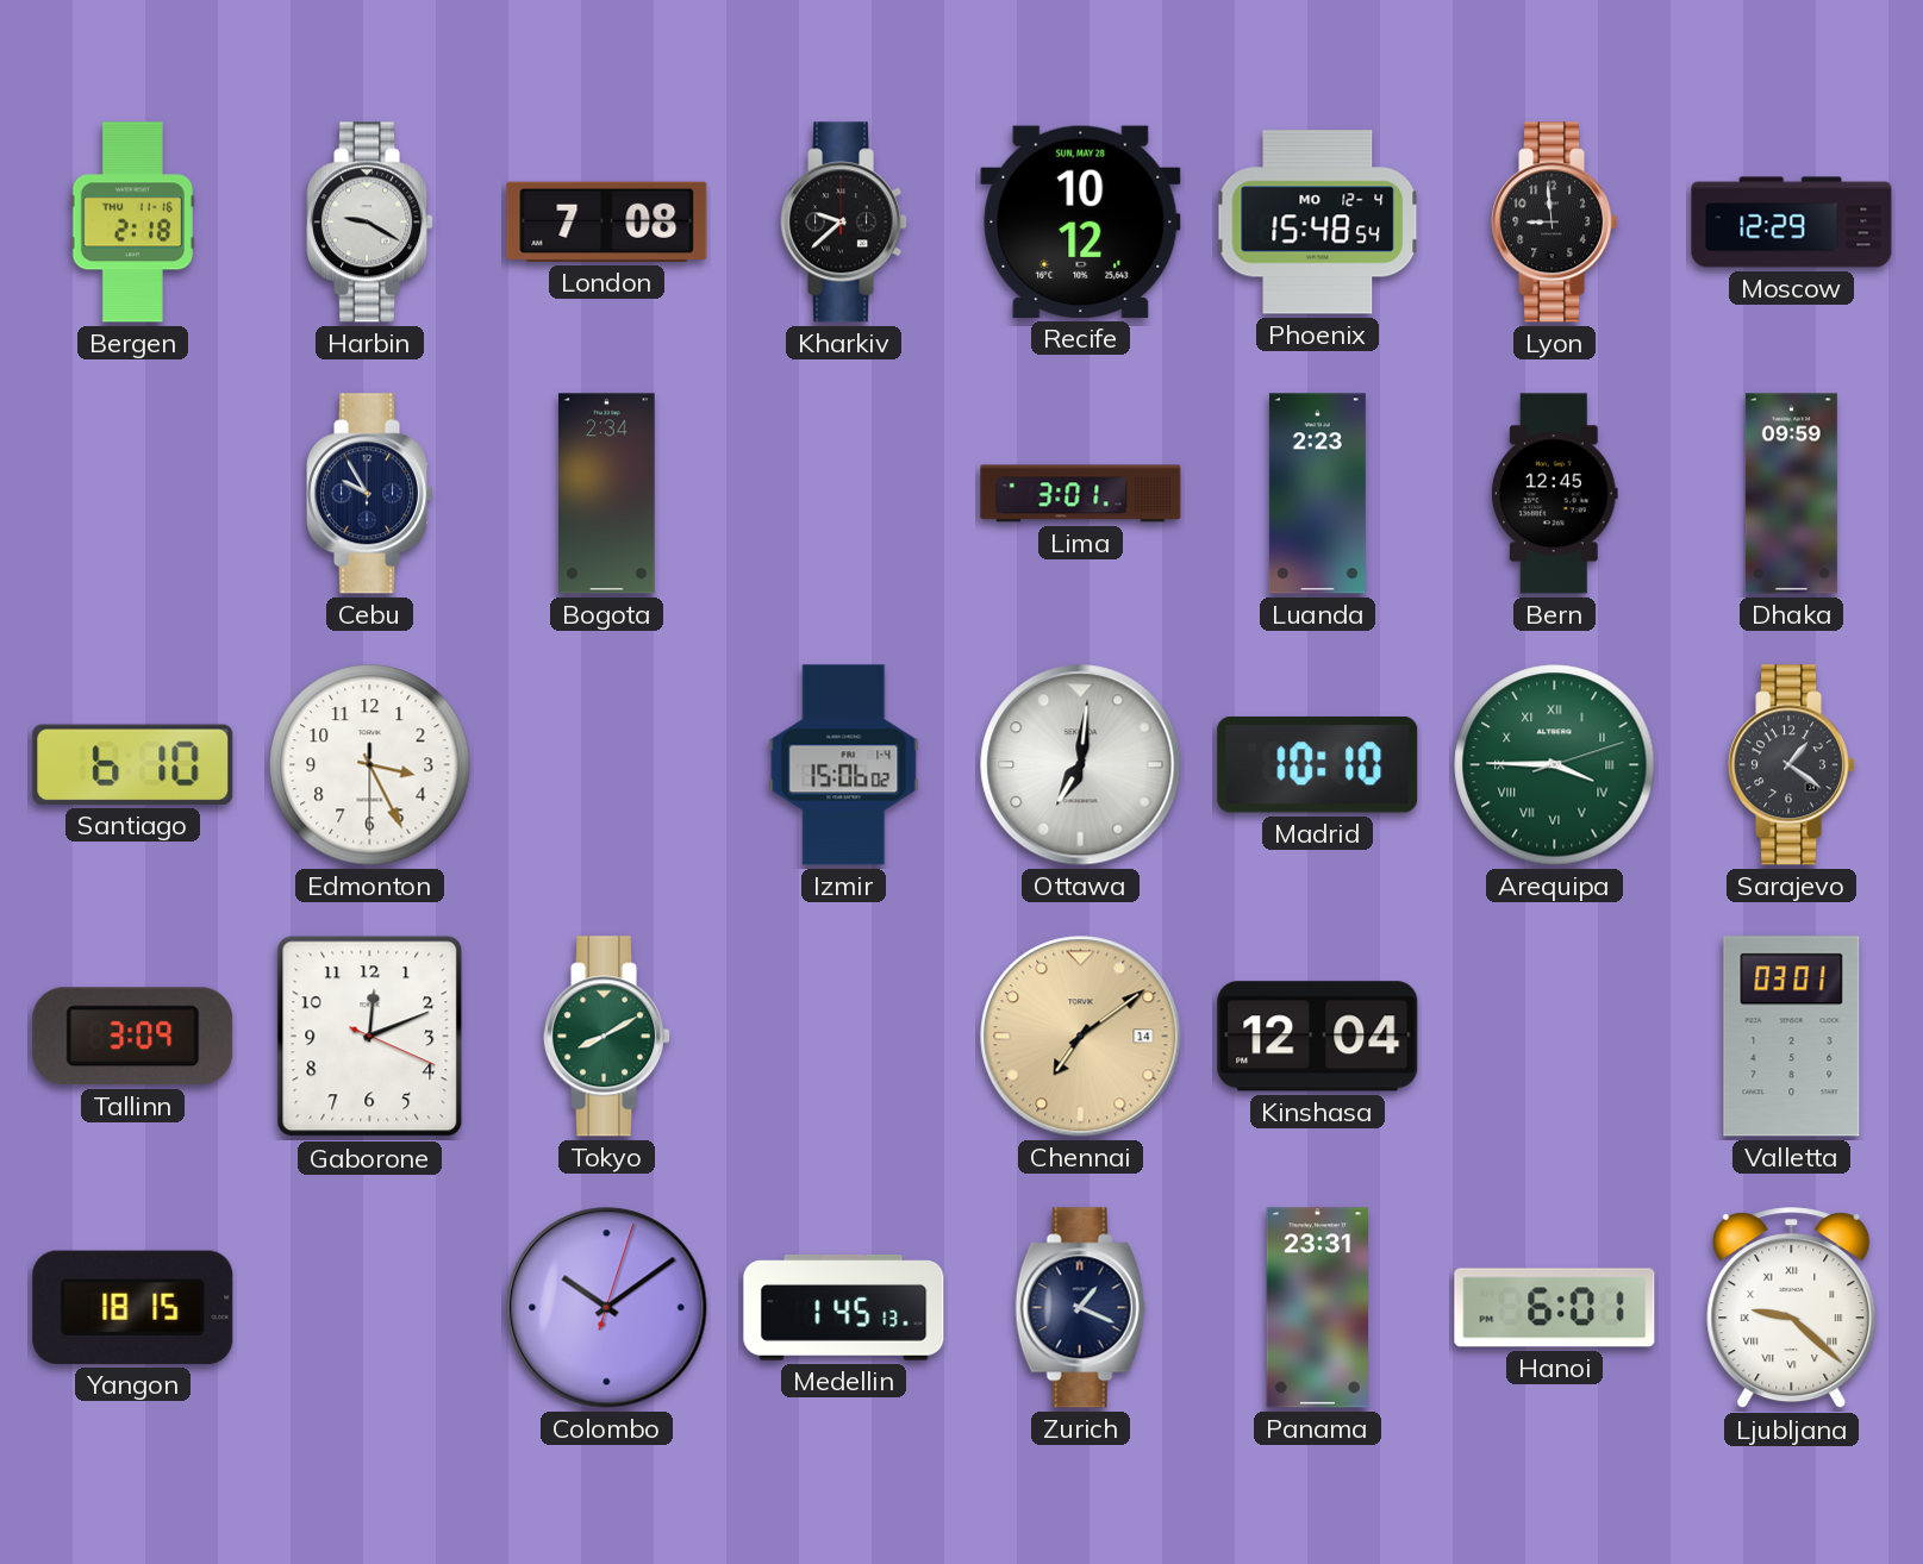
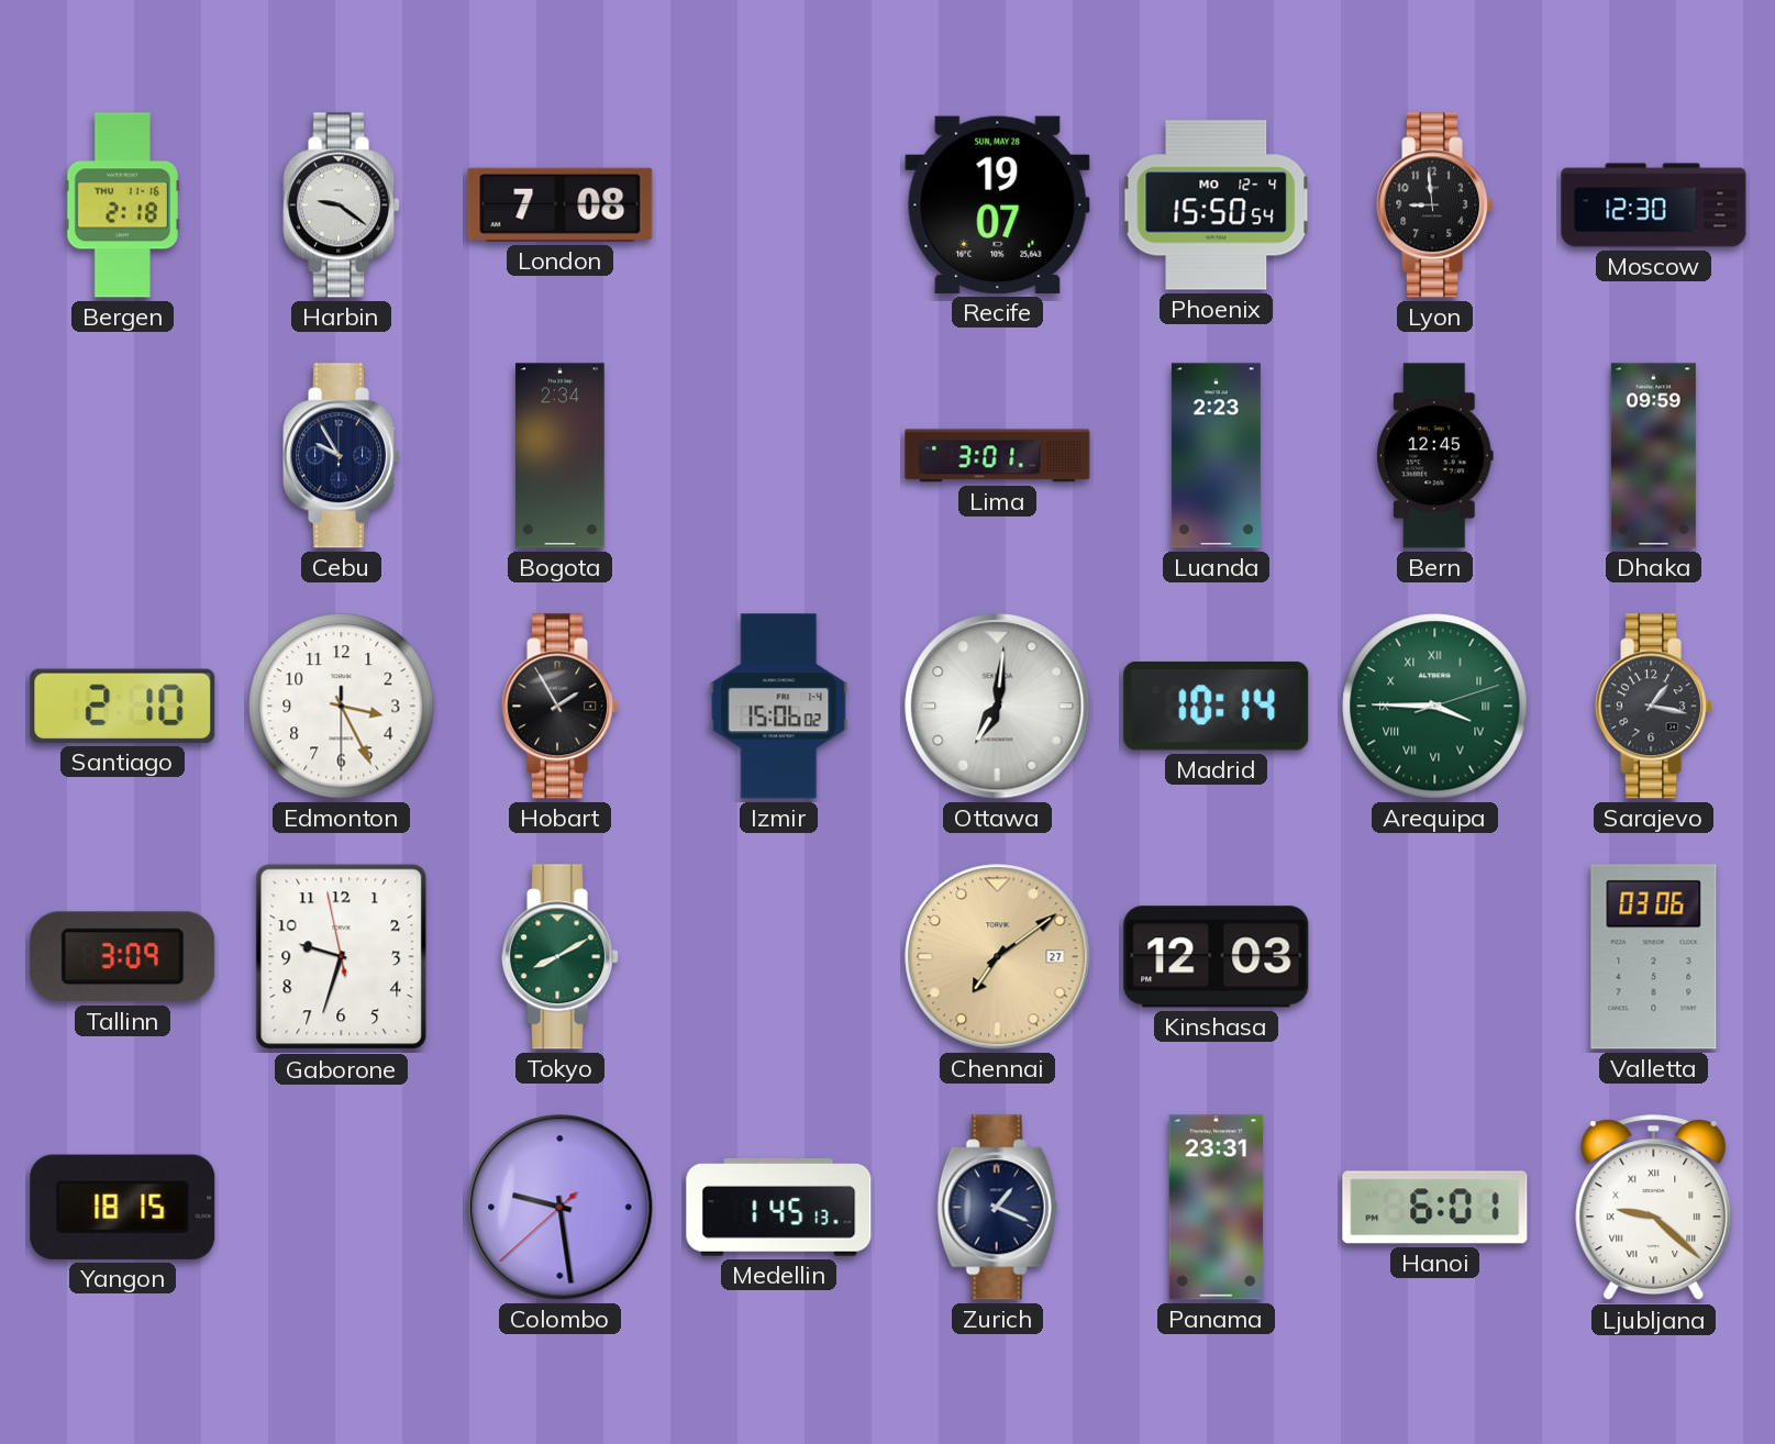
Harbin: 9:20 -> 9:21 (342, 206)
Kharkiv: 9:38 -> none (844, 223)
Recife: 10:12 -> 19:07 (998, 204)
Phoenix: 15:48 -> 15:50 (1217, 206)
Moscow: 12:29 -> 12:30 (1654, 206)
Santiago: 6:10 -> 2:10 (123, 706)
Hobart: none -> 1:55 (561, 707)
Madrid: 10:10 -> 10:14 (1217, 706)
Sarajevo: 1:21 -> 1:17 (1654, 707)
Gaborone: 12:11 -> 9:32 (342, 957)
Chennai date: 14 -> 27 (998, 957)
Kinshasa: 12:04 -> 12:03 (1217, 957)
Valletta: 03:01 -> 03:06 (1654, 957)
Colombo: 10:09 -> 9:28 (561, 1208)
